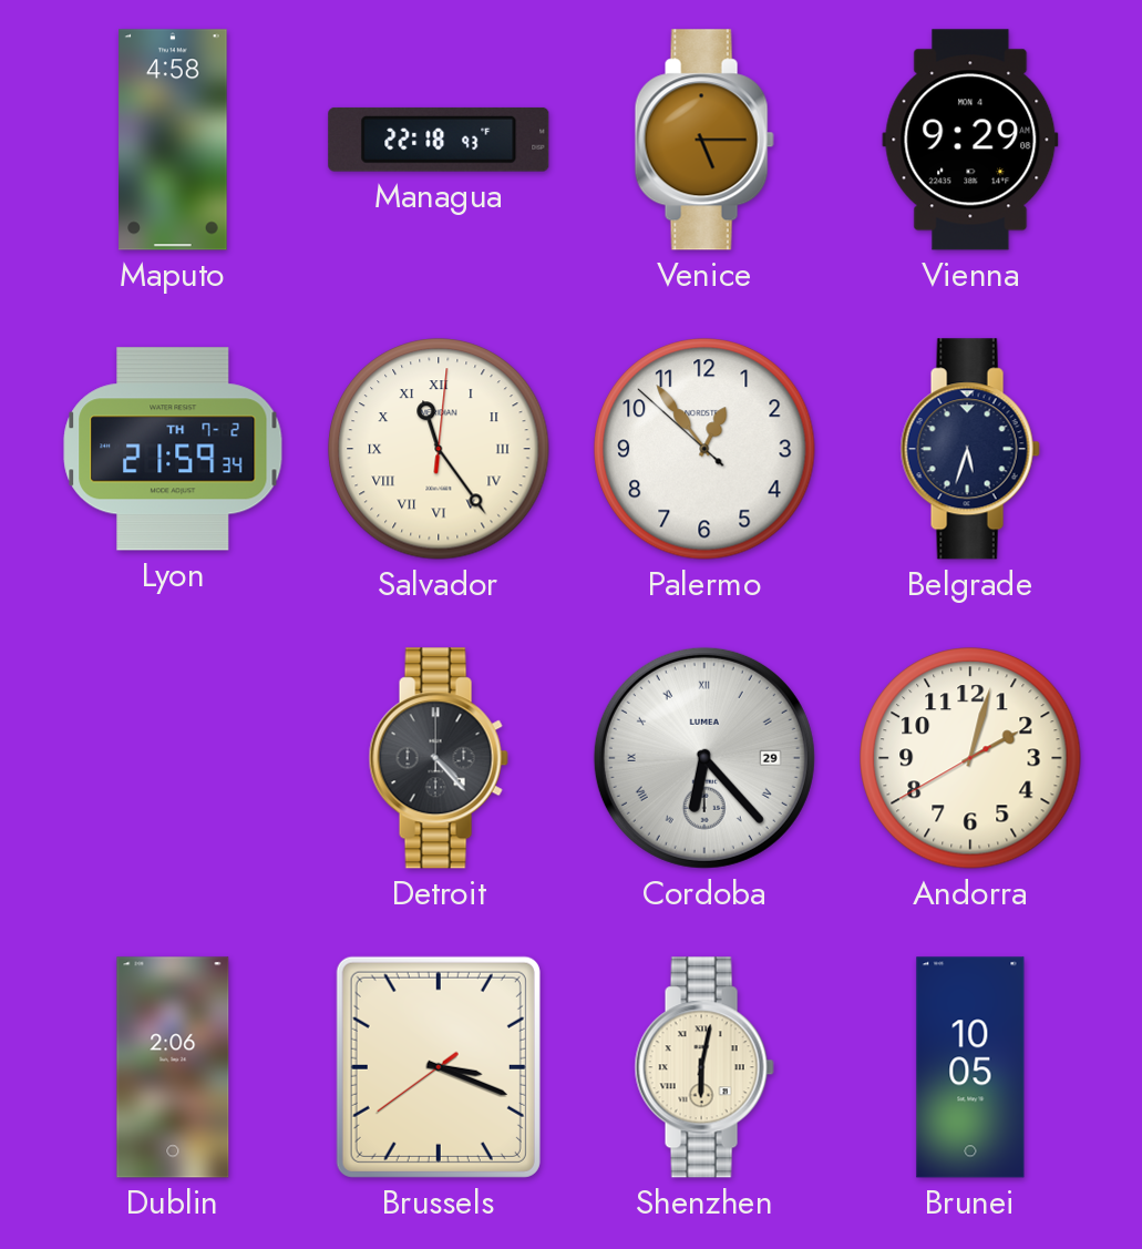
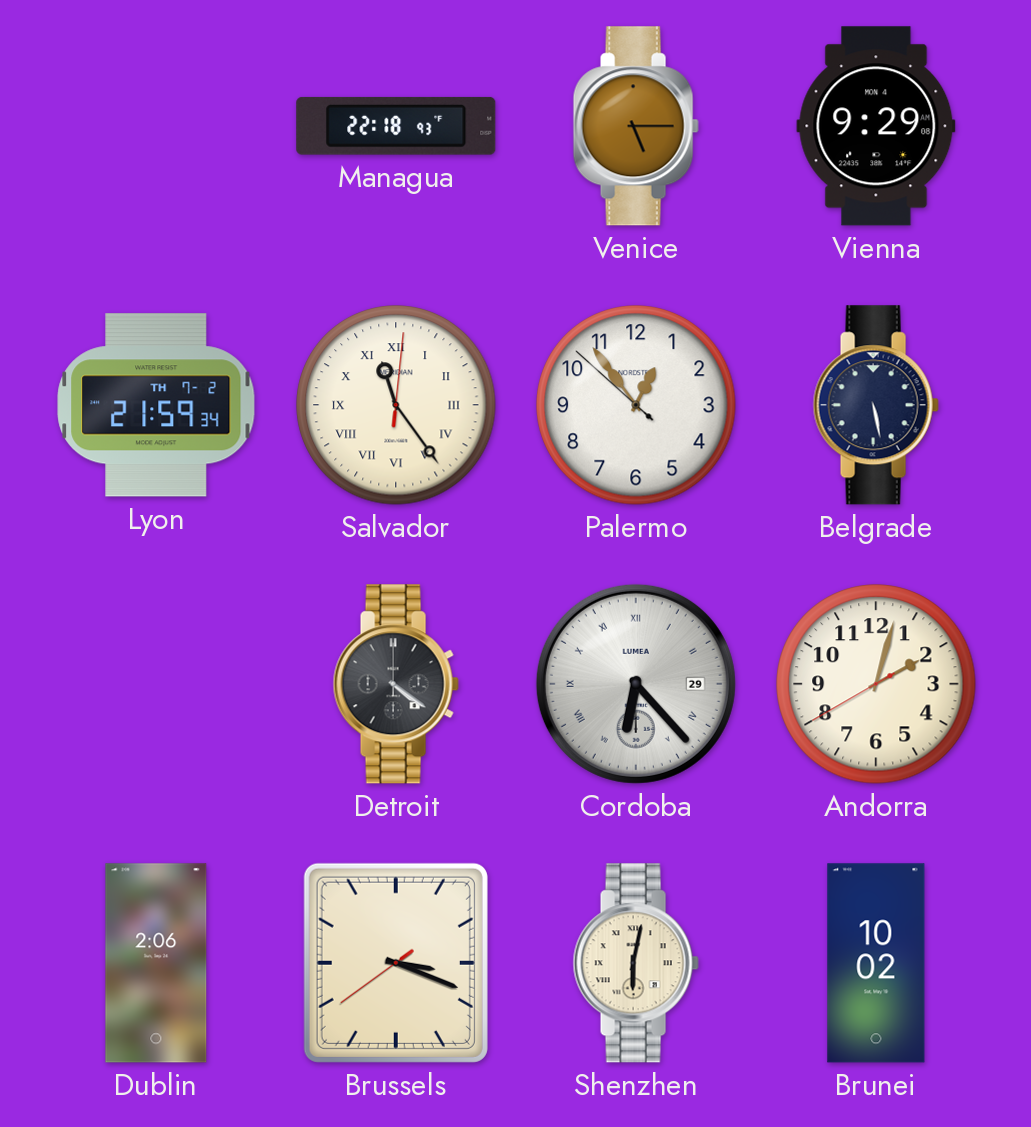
Maputo: 4:58 -> none (173, 140)
Belgrade: 5:33 -> 5:28 (876, 405)
Detroit: 4:23 -> 4:21 (396, 684)
Brunei: 10:05 -> 10:02 (876, 963)
